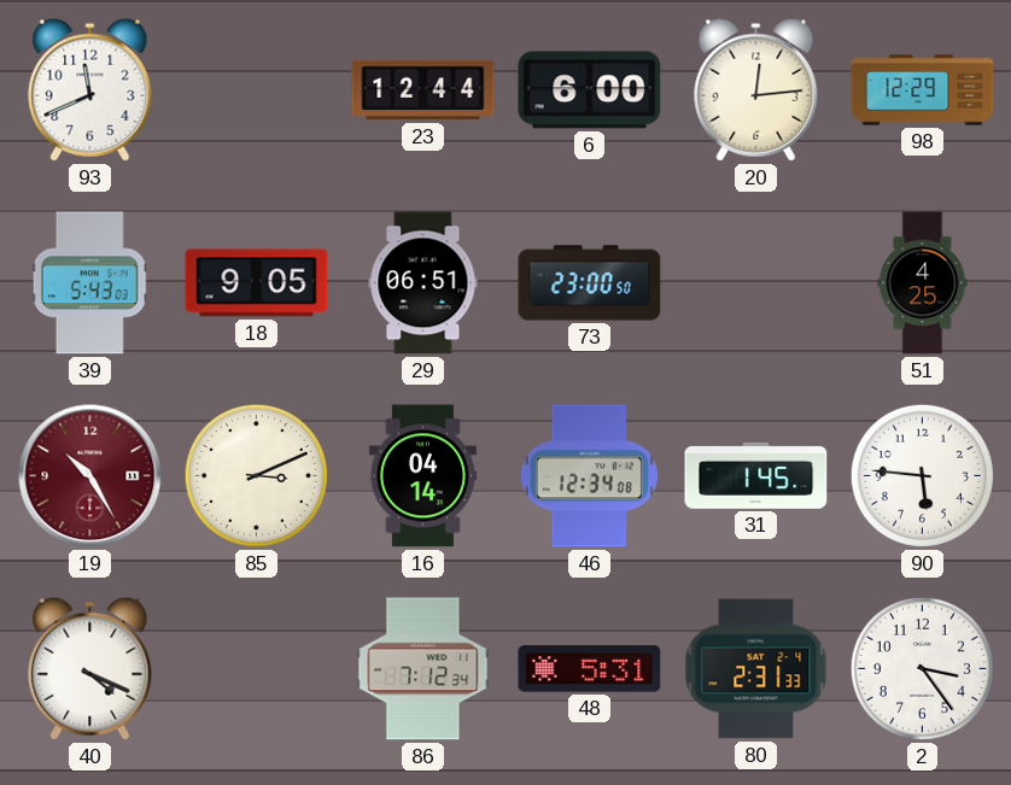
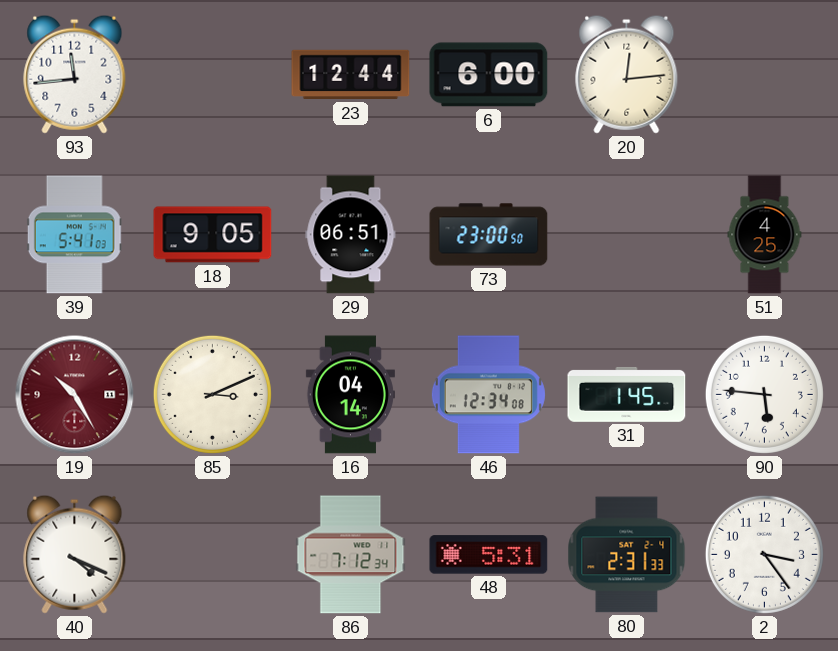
93: 11:41 -> 11:44 (75, 74)
98: 12:29 -> none (923, 90)
39: 5:43 -> 5:41 (74, 235)
